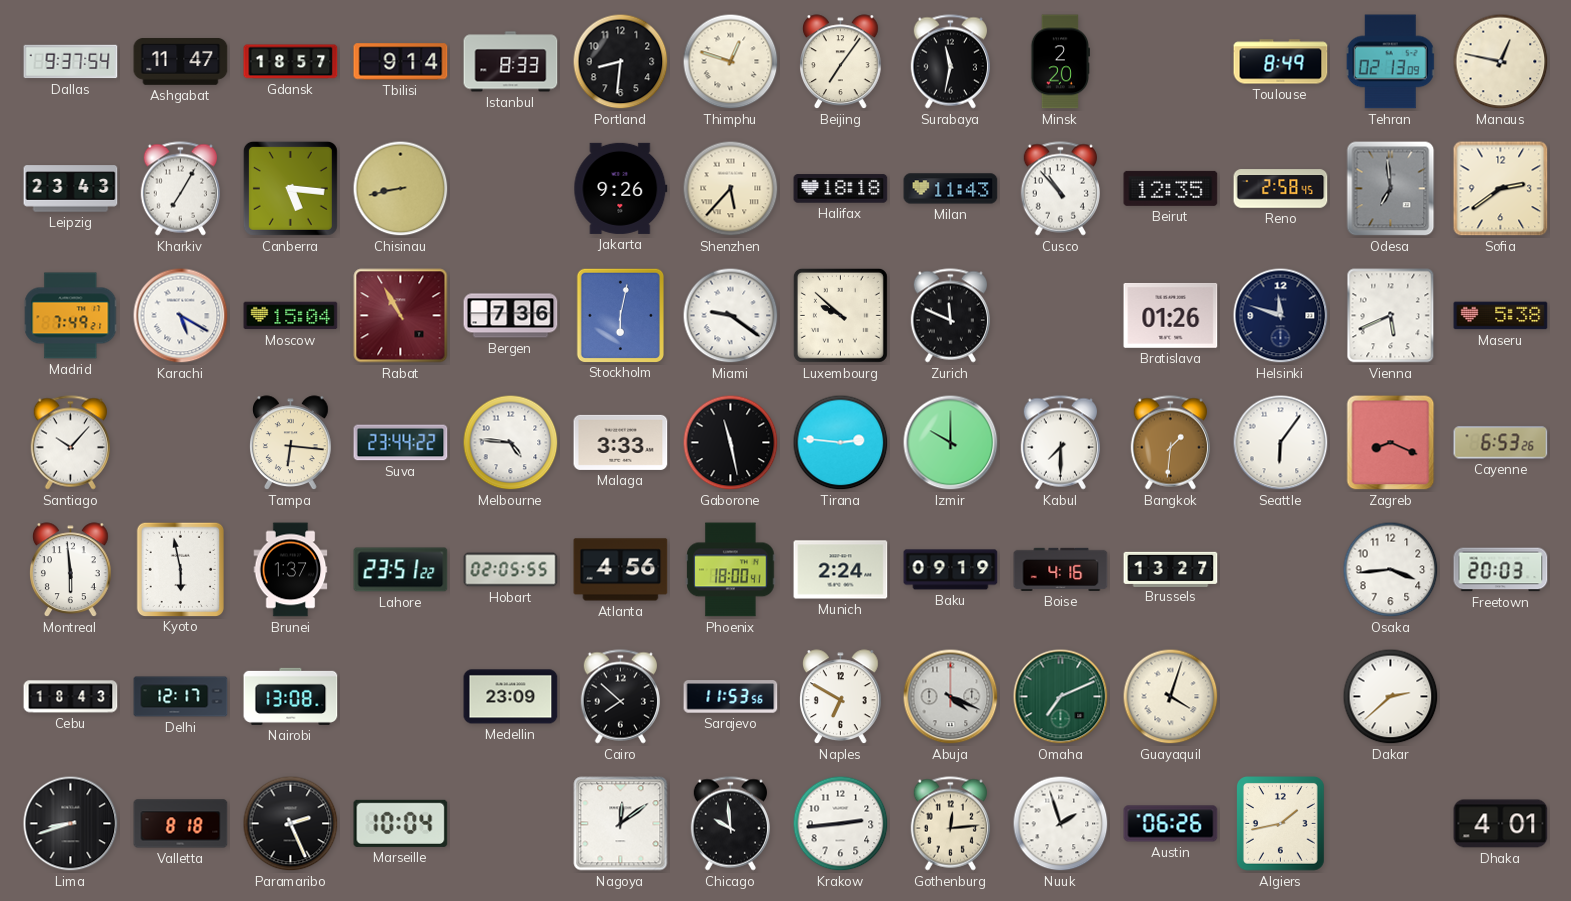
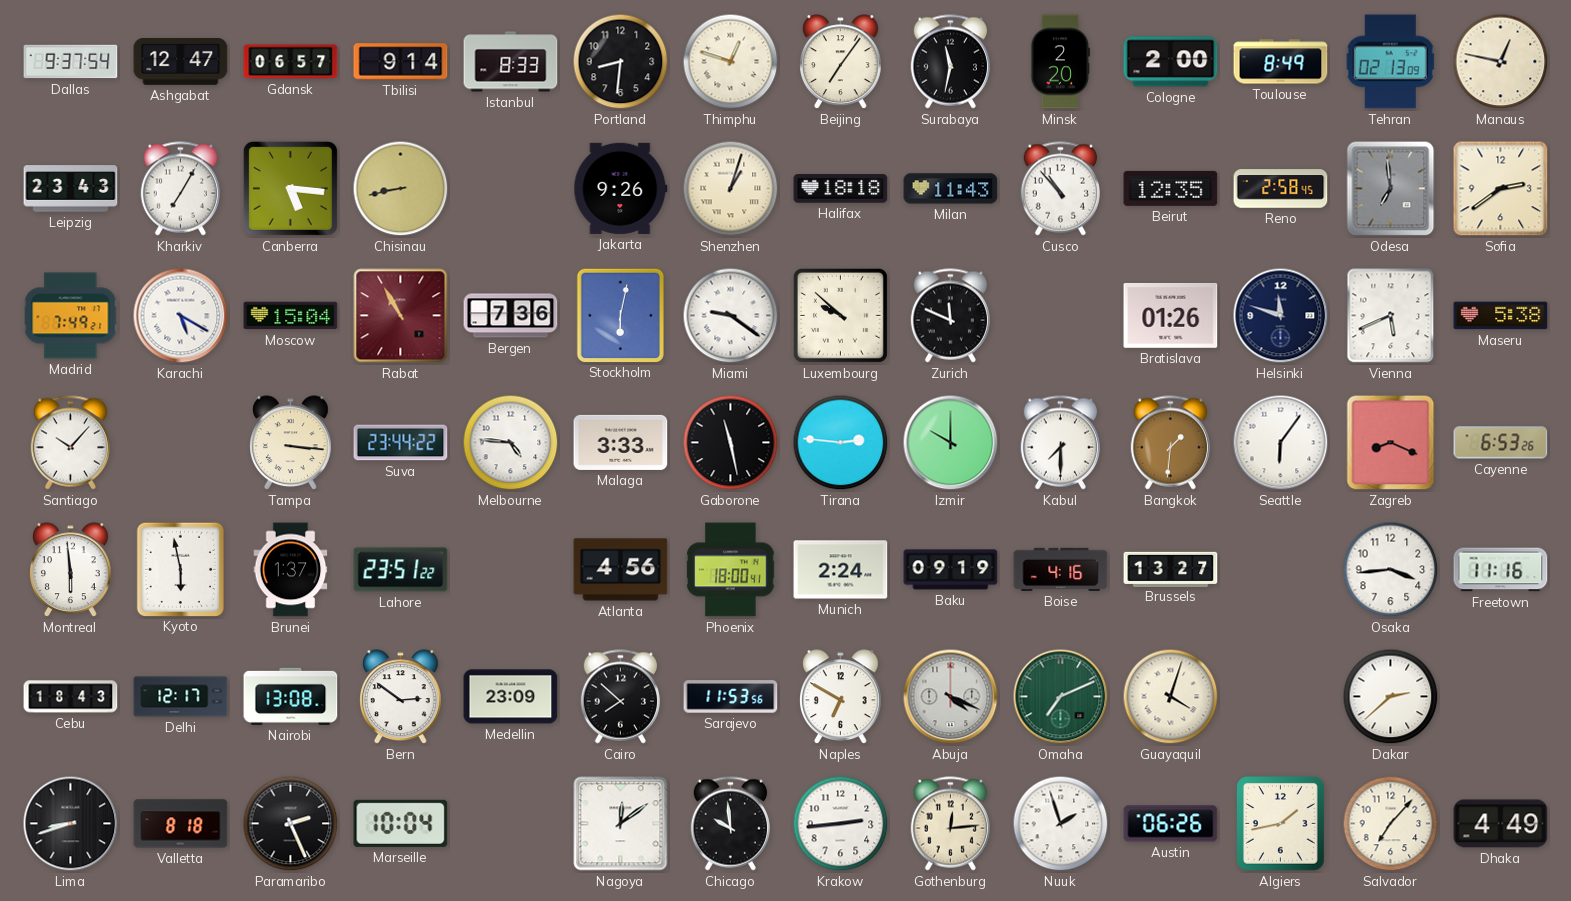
Ashgabat: 11:47 -> 12:47 (181, 62)
Gdansk: 18:57 -> 06:57 (291, 62)
Cologne: none -> 2:00 (1171, 62)
Shenzhen: 5:37 -> 1:03 (731, 189)
Tampa: 6:16 -> 3:16 (291, 443)
Hobart: 02:05 -> none (511, 570)
Freetown: 20:03 -> 11:16 (1501, 570)
Bern: none -> 2:51 (401, 697)
Salvador: none -> 7:07 (1391, 824)
Dhaka: 4:01 -> 4:49 (1501, 824)
